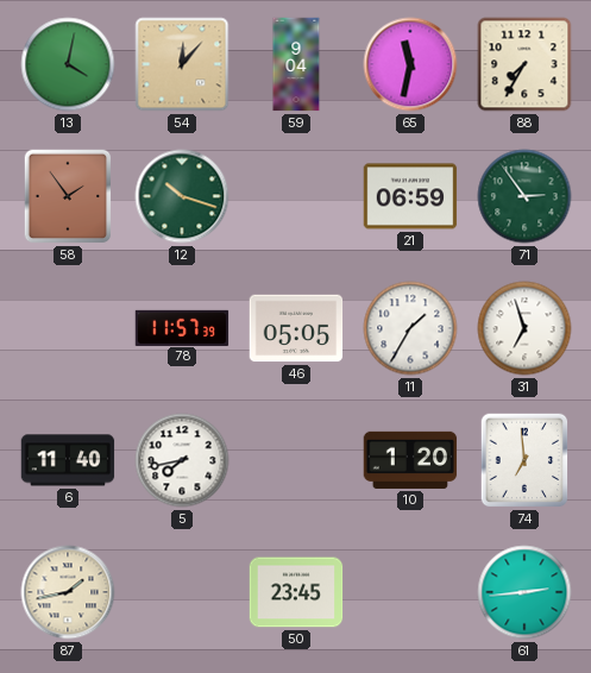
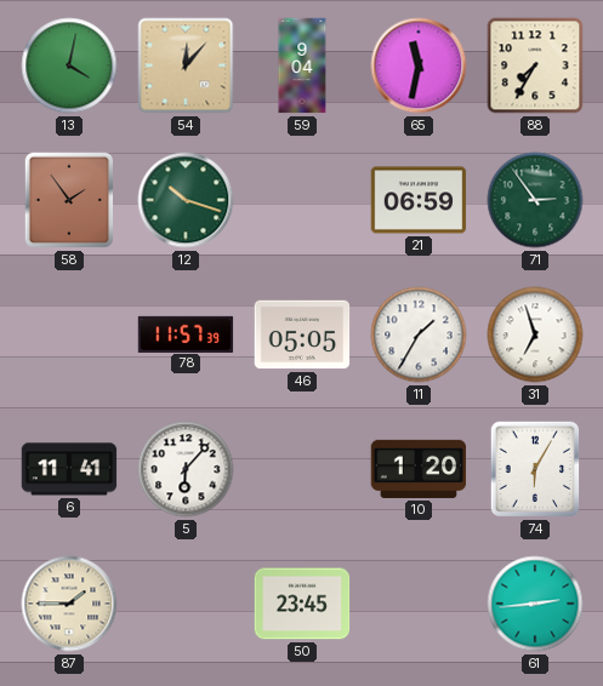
6: 11:40 -> 11:41 (69, 469)
5: 7:43 -> 6:07 (186, 469)
74: 6:59 -> 6:05 (535, 469)
87: 1:43 -> 1:45 (69, 604)
